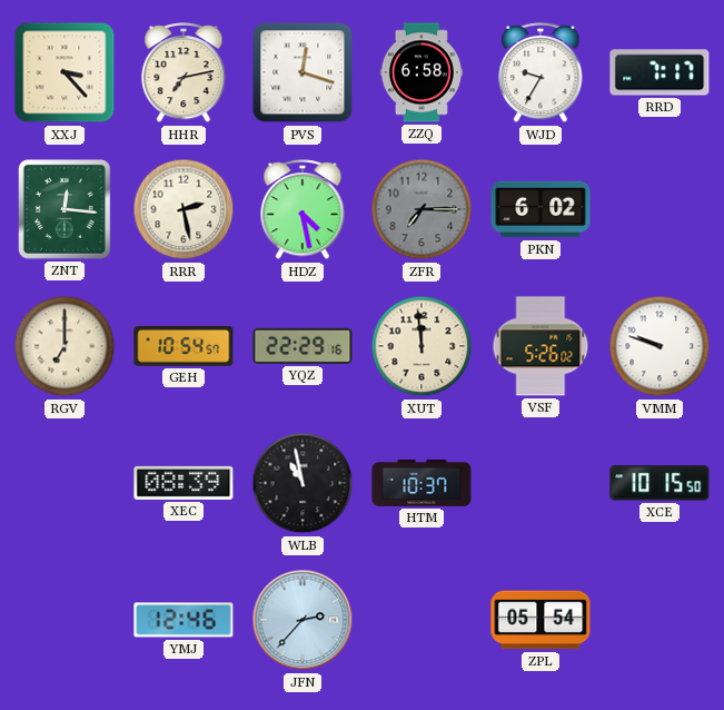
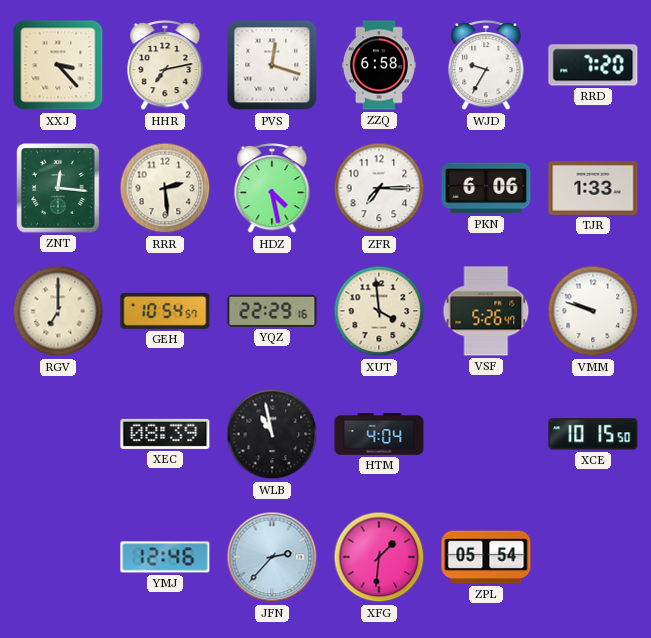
RRD: 7:17 -> 7:20 (593, 65)
RRR: 2:28 -> 2:29 (165, 188)
ZFR dial: grey -> white (379, 188)
PKN: 6:02 -> 6:06 (486, 188)
TJR: none -> 1:33 (593, 188)
XUT: 11:59 -> 3:59 (379, 311)
VSF: 5:26:02 -> 5:26:47 (486, 311)
HTM: 10:37 -> 4:04 (379, 434)
XFG: none -> 1:31 (379, 557)
